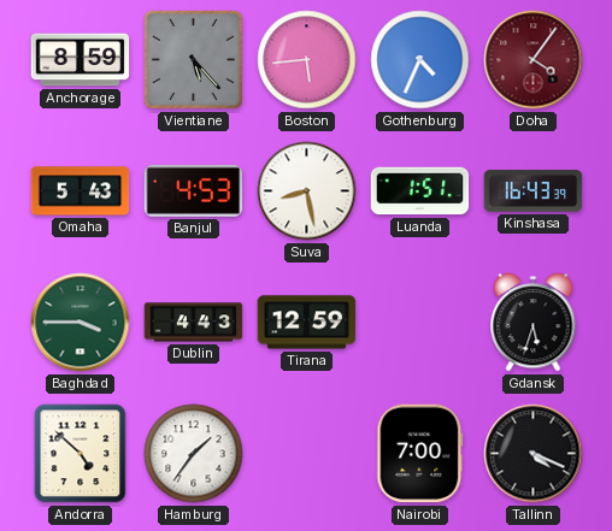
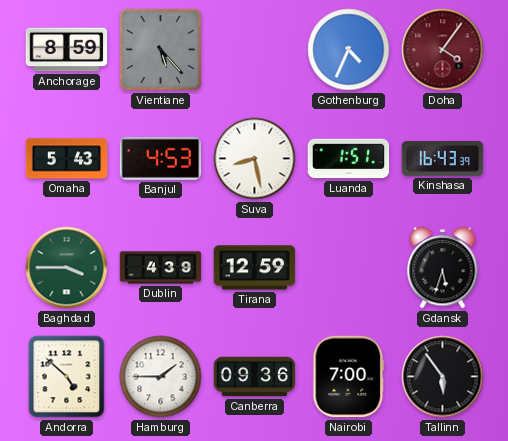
Boston: 5:44 -> none (307, 60)
Dublin: 4:43 -> 4:39 (161, 268)
Hamburg: 1:36 -> 1:45 (161, 377)
Canberra: none -> 09:36 (255, 377)
Tallinn: 4:19 -> 5:54 (443, 377)
